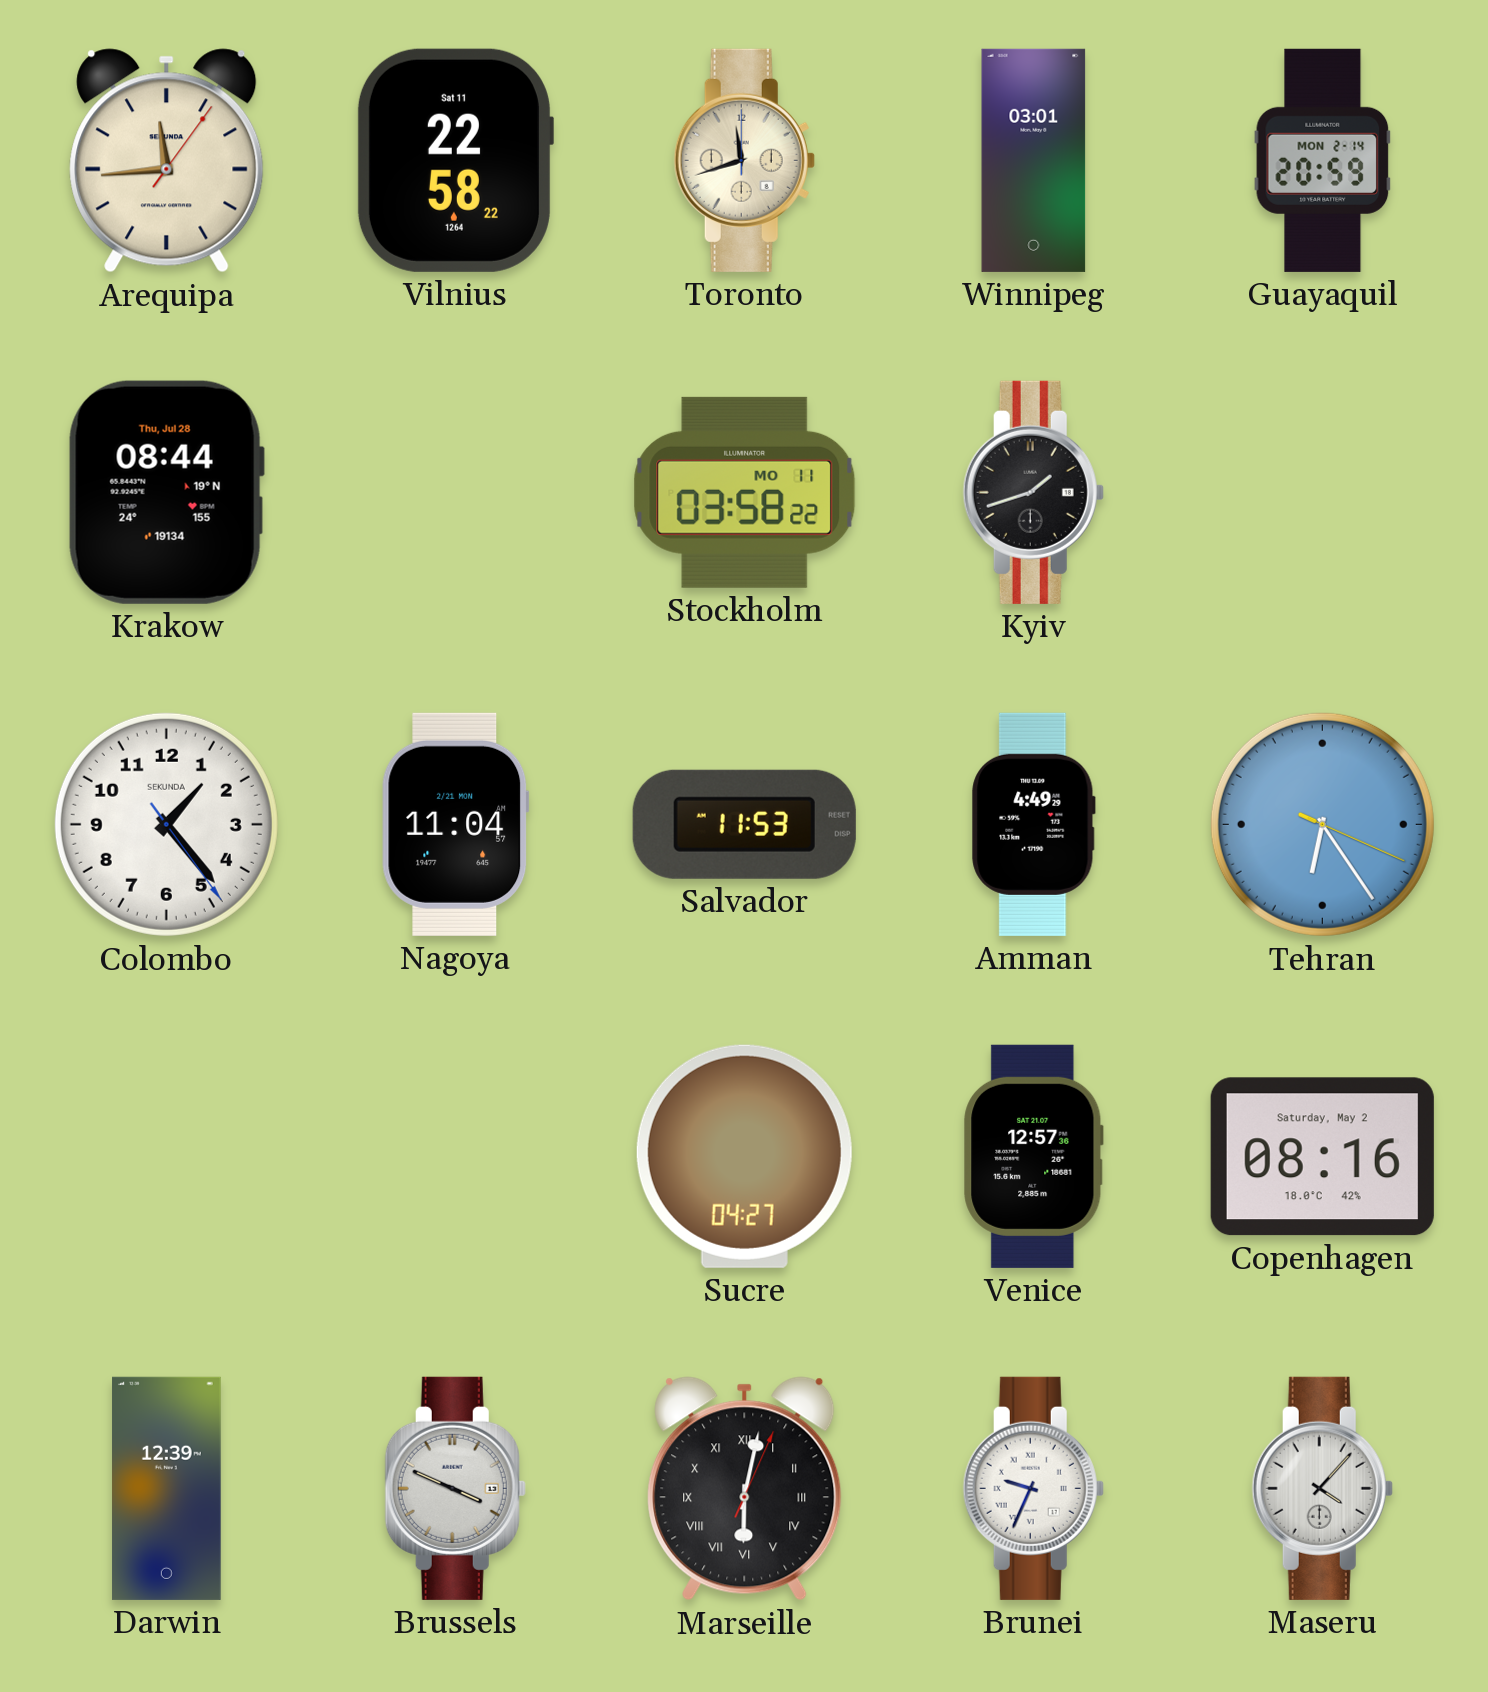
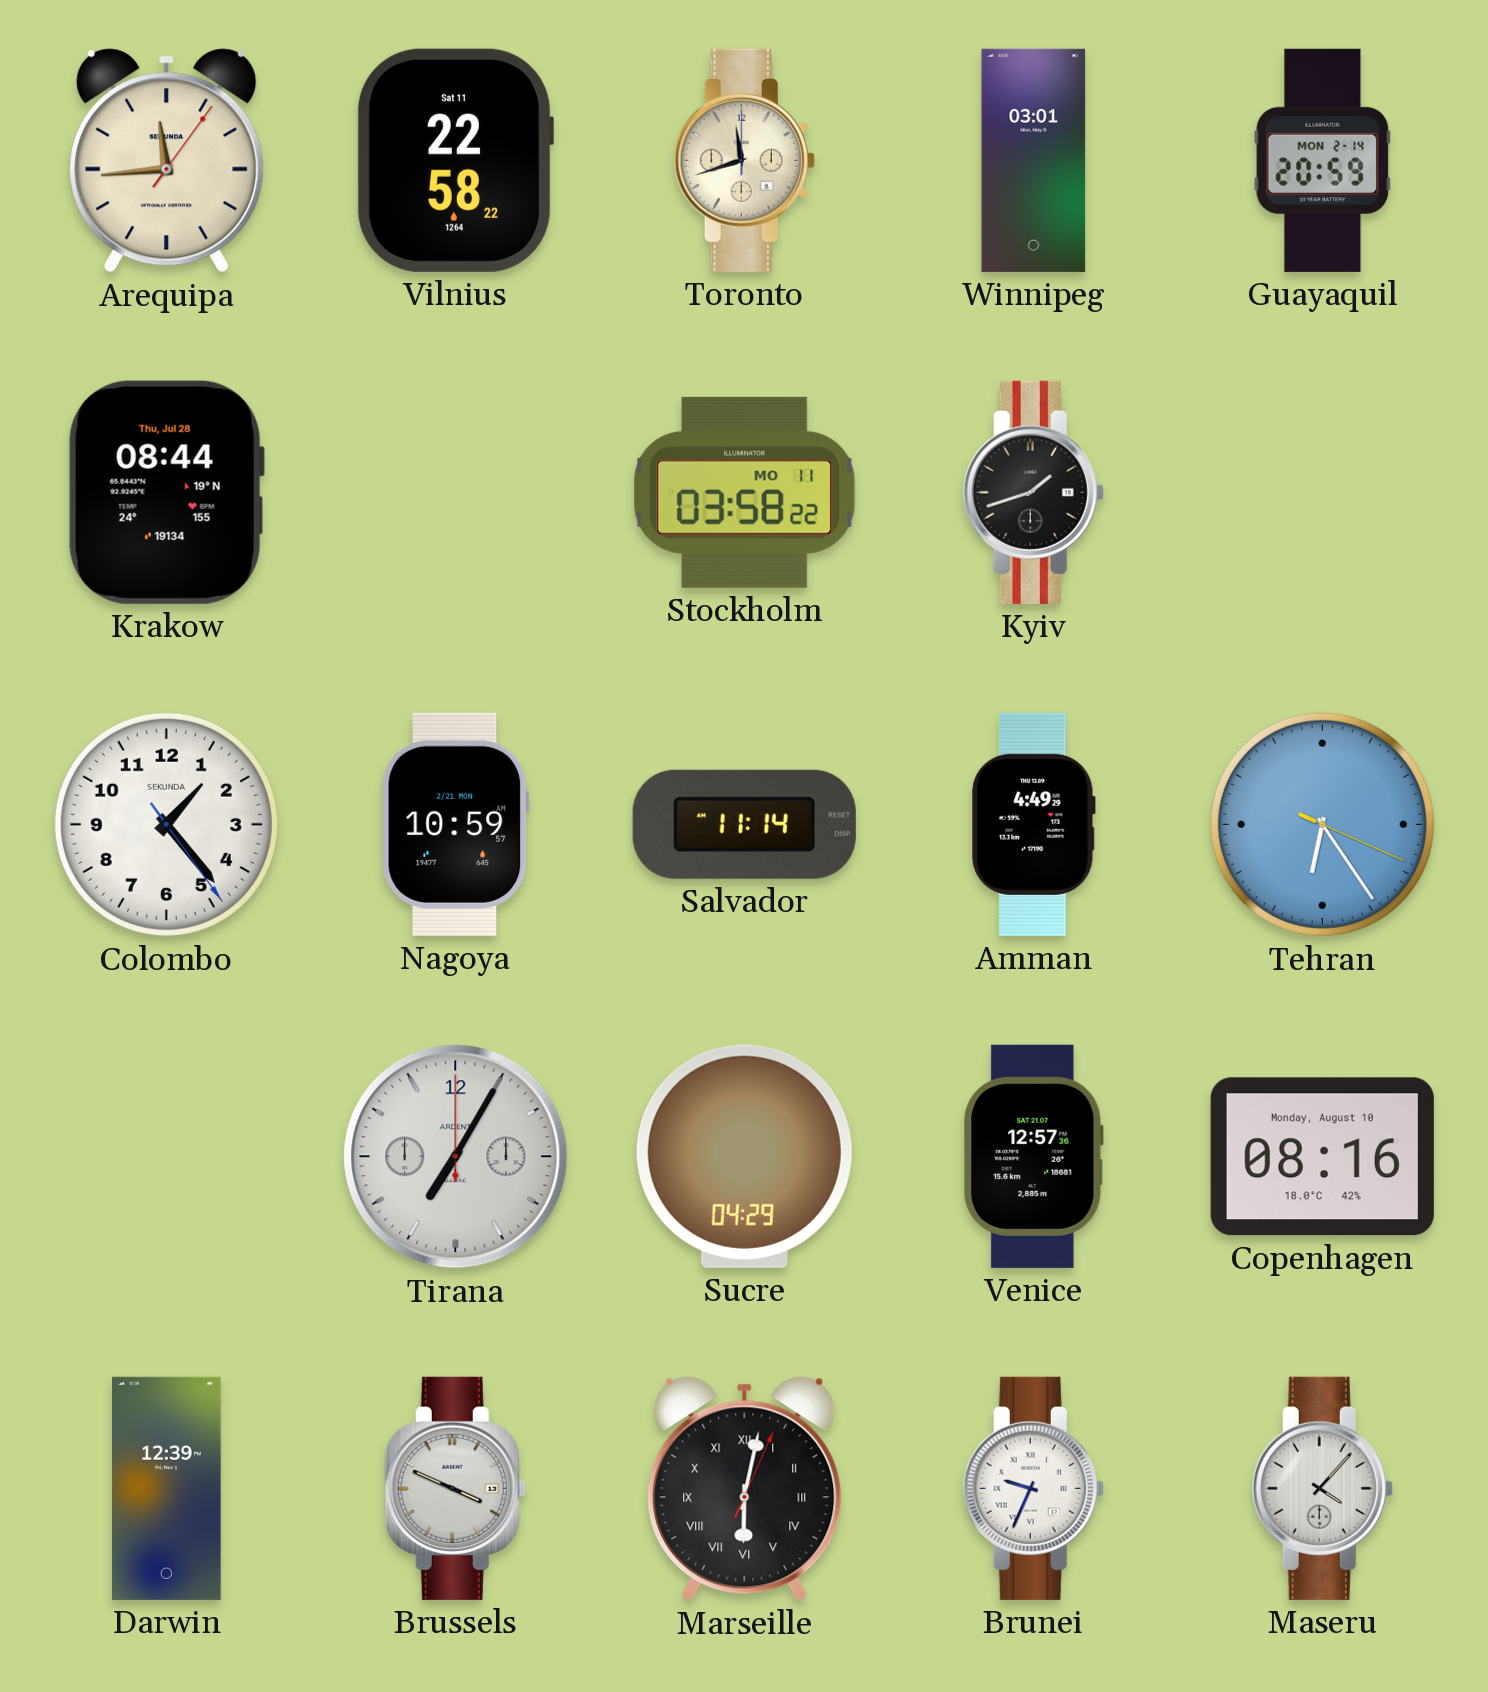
Nagoya: 11:04 -> 10:59 (456, 824)
Salvador: 11:53 -> 11:14 (744, 824)
Tirana: none -> 7:05 (456, 1157)
Sucre: 04:27 -> 04:29 (744, 1156)
Copenhagen date: Saturday, May 2 -> Monday, August 10 (1322, 1157)
